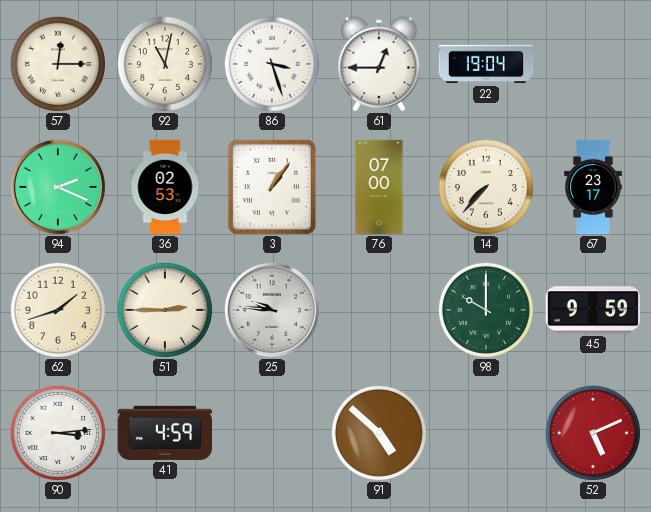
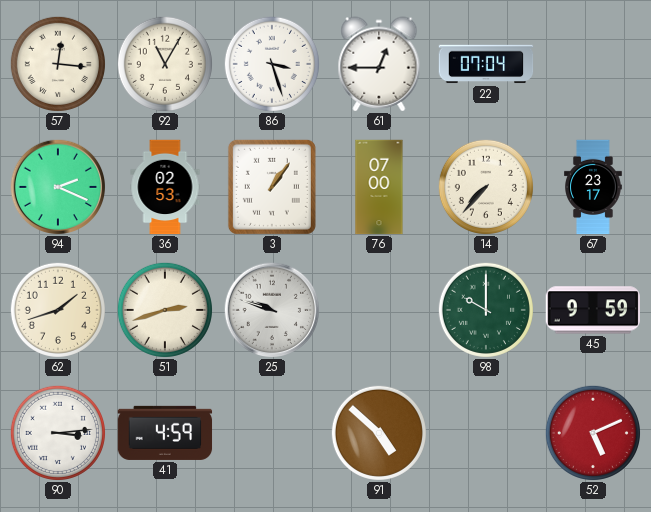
57: 12:15 -> 12:16 (58, 64)
92: 11:02 -> 11:05 (165, 64)
22: 19:04 -> 07:04 (486, 64)
51: 2:45 -> 2:42 (165, 310)
25: 9:46 -> 9:48 (272, 310)
